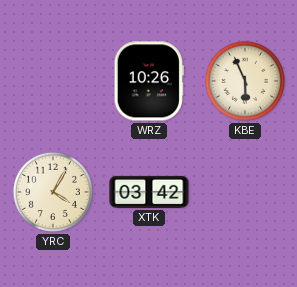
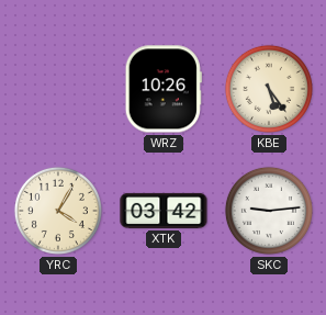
KBE: 5:56 -> 5:24 (269, 89)
SKC: none -> 9:14 (269, 211)
